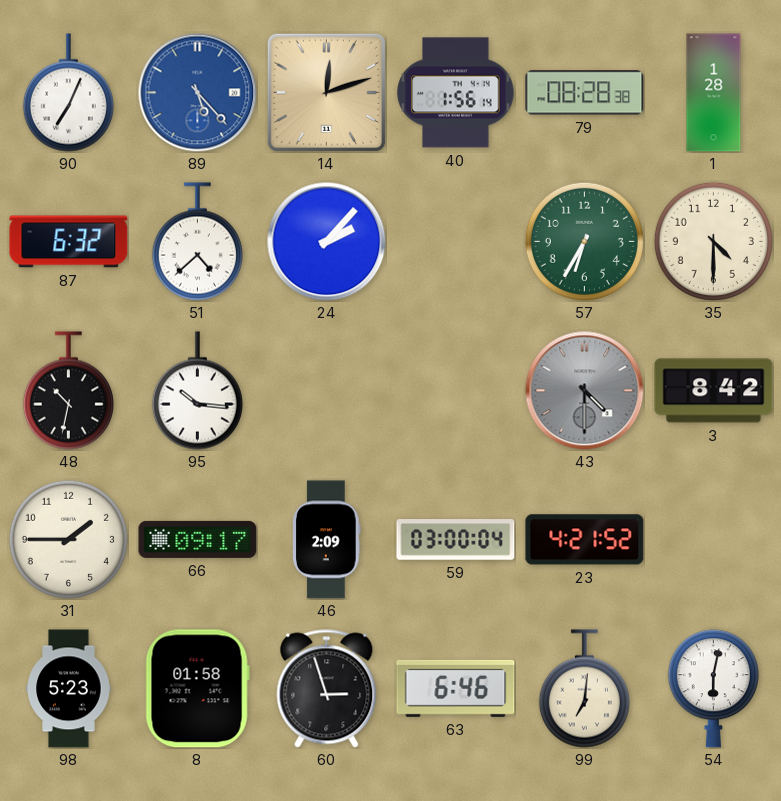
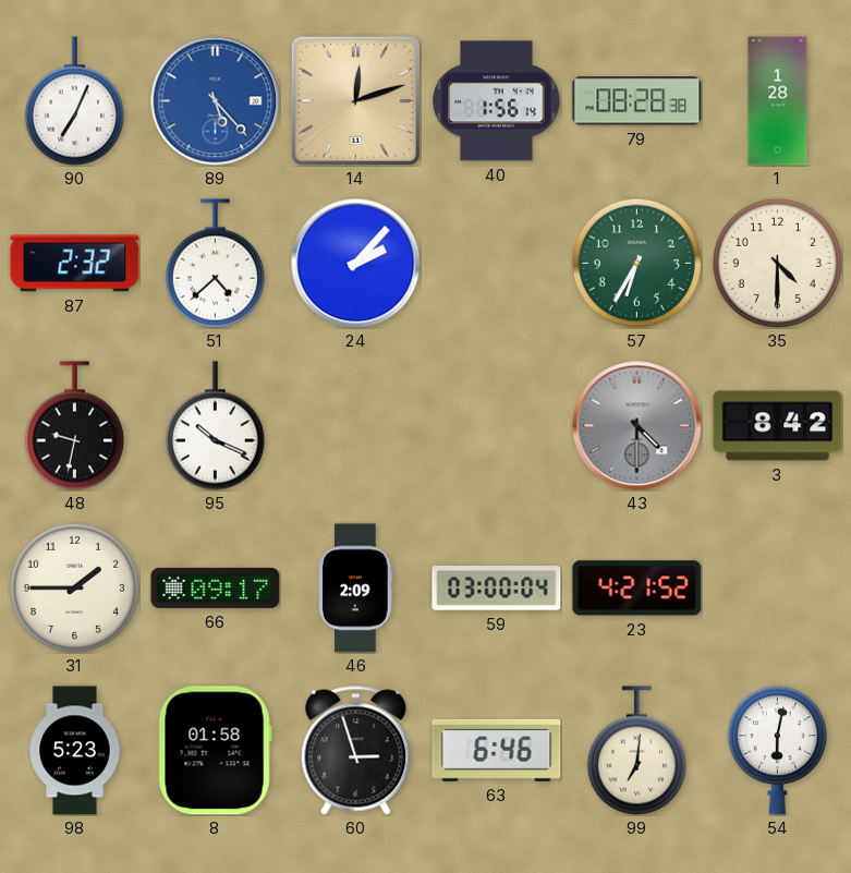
87: 6:32 -> 2:32 (75, 264)
48: 10:32 -> 9:32 (74, 426)
95: 10:16 -> 10:19 (215, 426)
